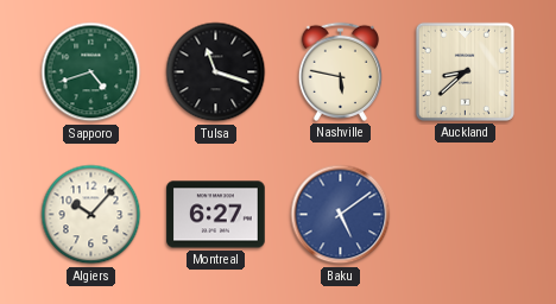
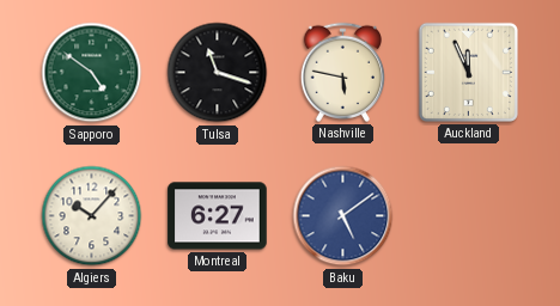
Sapporo: 4:42 -> 4:51 (92, 73)
Auckland: 8:38 -> 11:56 (468, 72)
